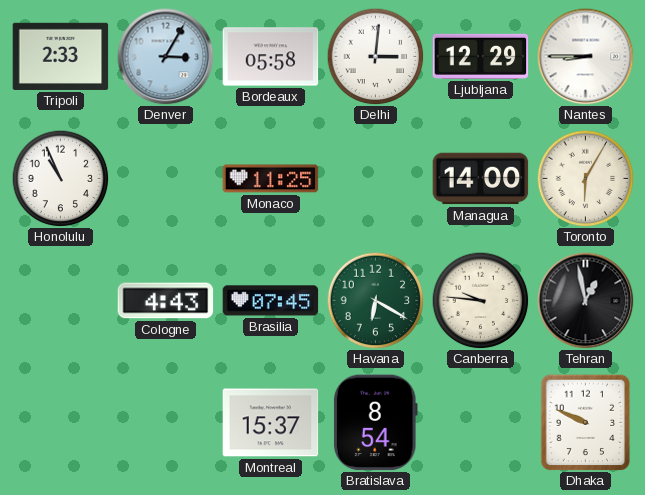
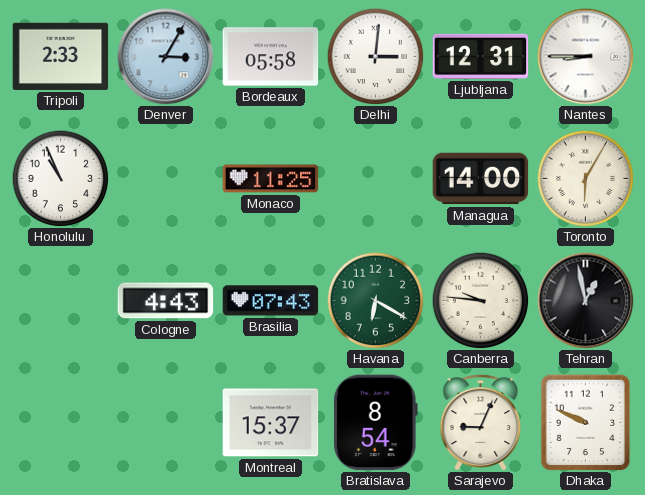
Ljubljana: 12:29 -> 12:31 (481, 56)
Brasilia: 07:45 -> 07:43 (271, 301)
Sarajevo: none -> 9:04 (481, 423)
